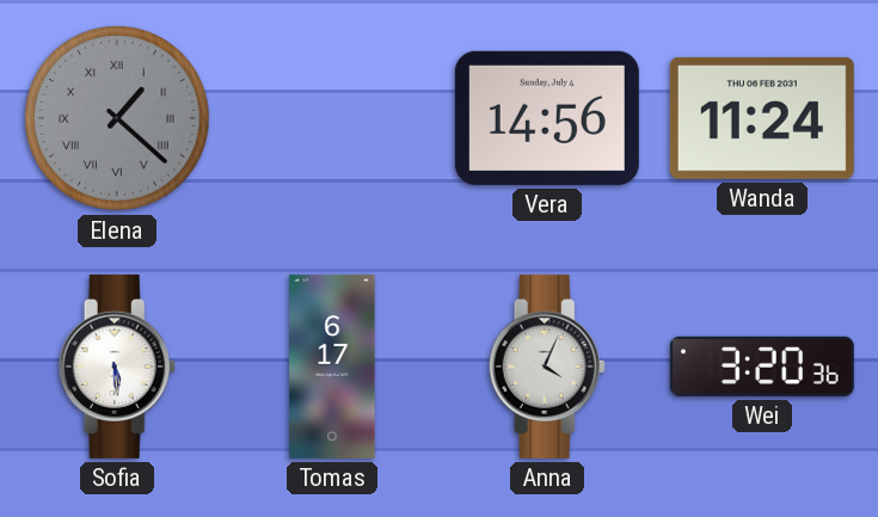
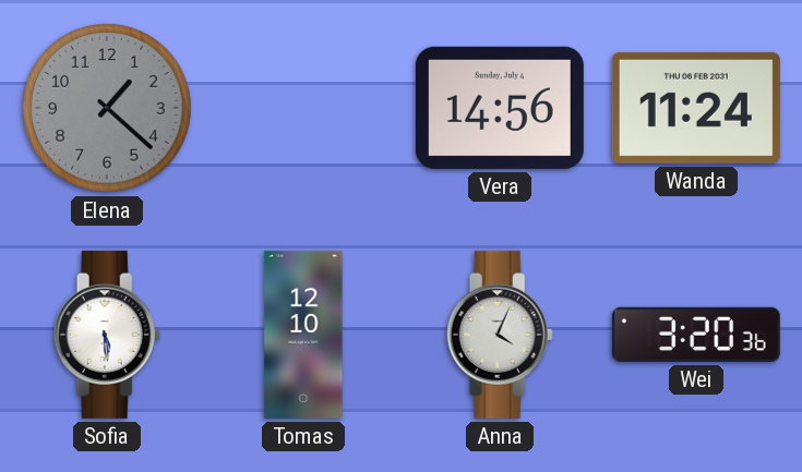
Elena numerals: Roman -> Arabic (107, 108)
Tomas: 6:17 -> 12:10 (303, 335)
